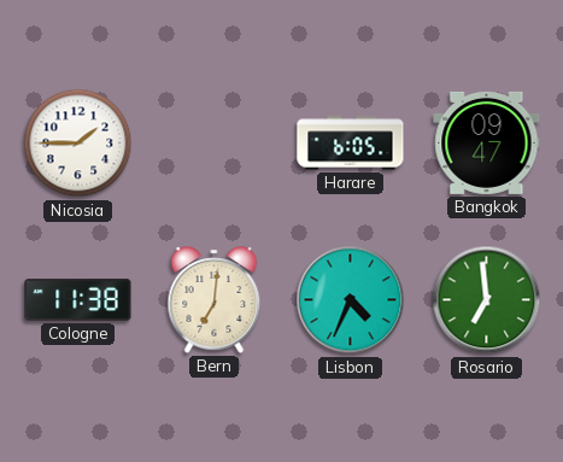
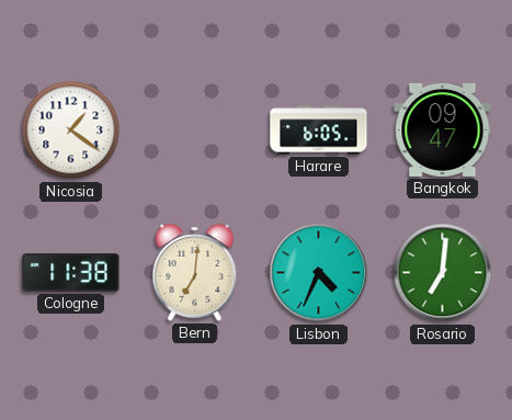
Nicosia: 1:45 -> 1:21 (71, 130)
Rosario: 6:59 -> 7:01 (443, 273)
